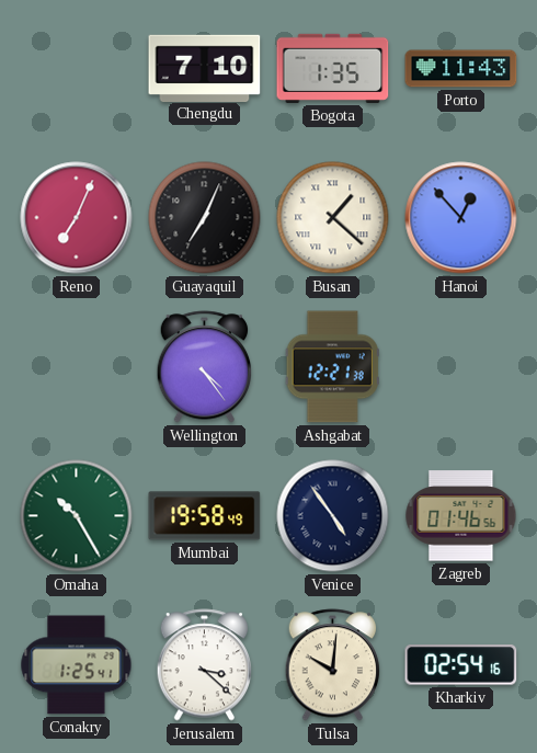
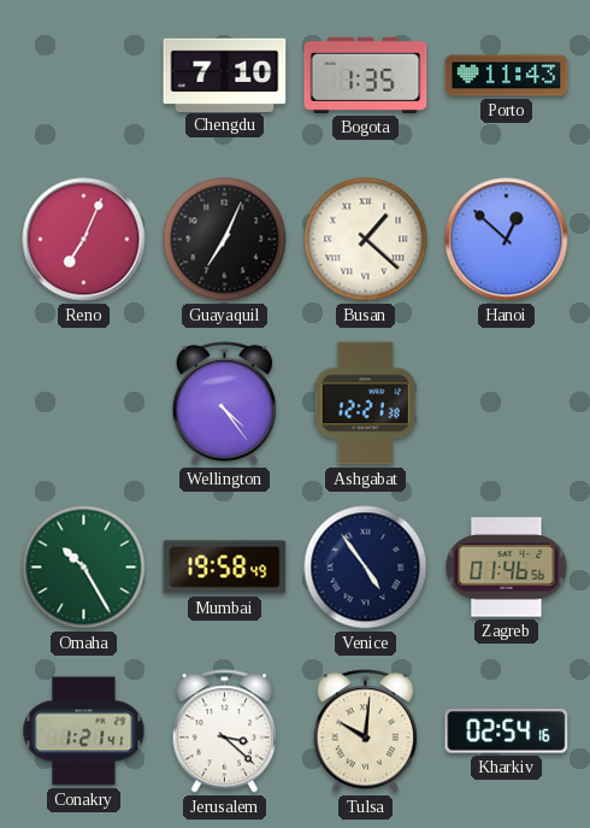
Hanoi: 12:53 -> 12:52 (507, 240)
Conakry: 1:25 -> 1:21 (84, 732)
